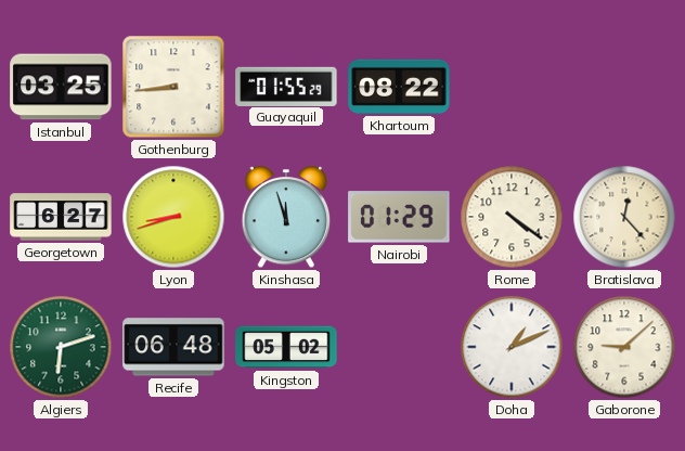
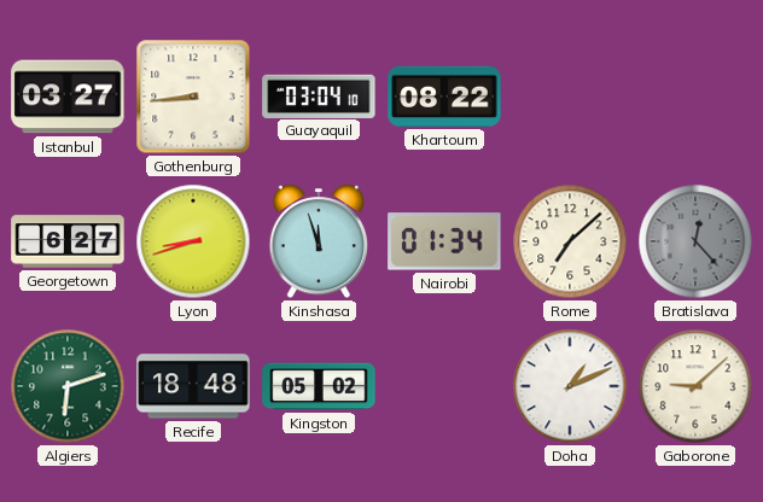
Istanbul: 03:25 -> 03:27 (68, 97)
Guayaquil: 01:55 -> 03:04 (319, 95)
Nairobi: 01:29 -> 01:34 (444, 241)
Rome: 4:21 -> 7:08 (570, 241)
Bratislava dial: cream -> grey (695, 241)
Recife: 06:48 -> 18:48 (193, 386)
